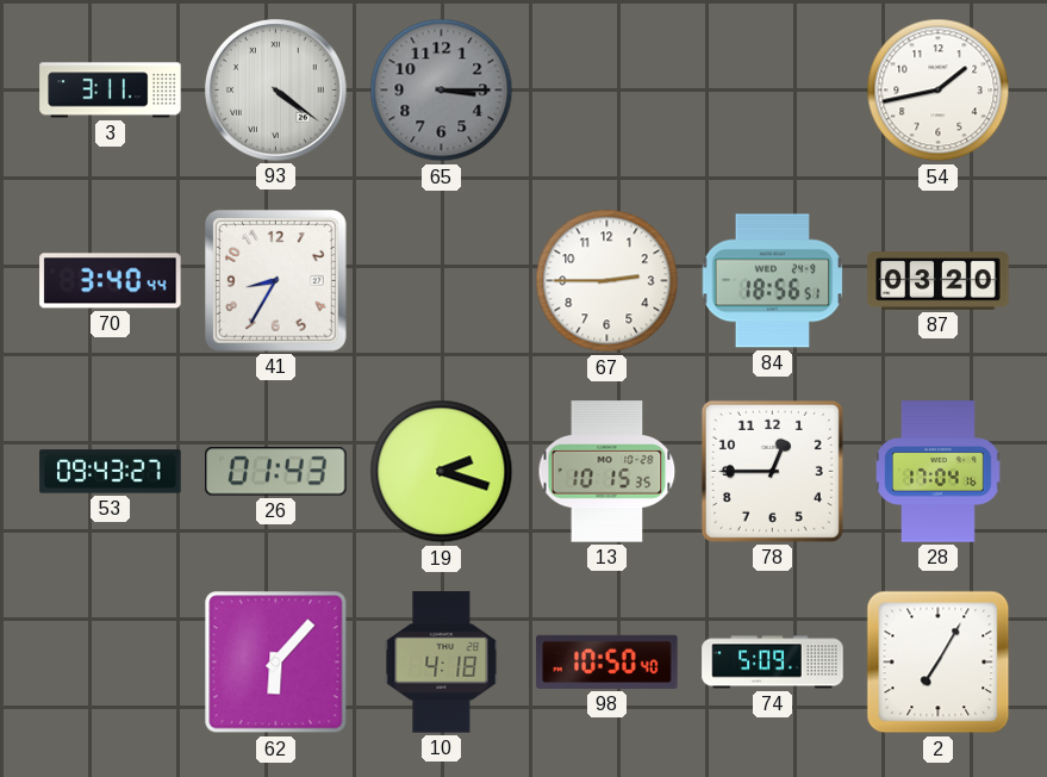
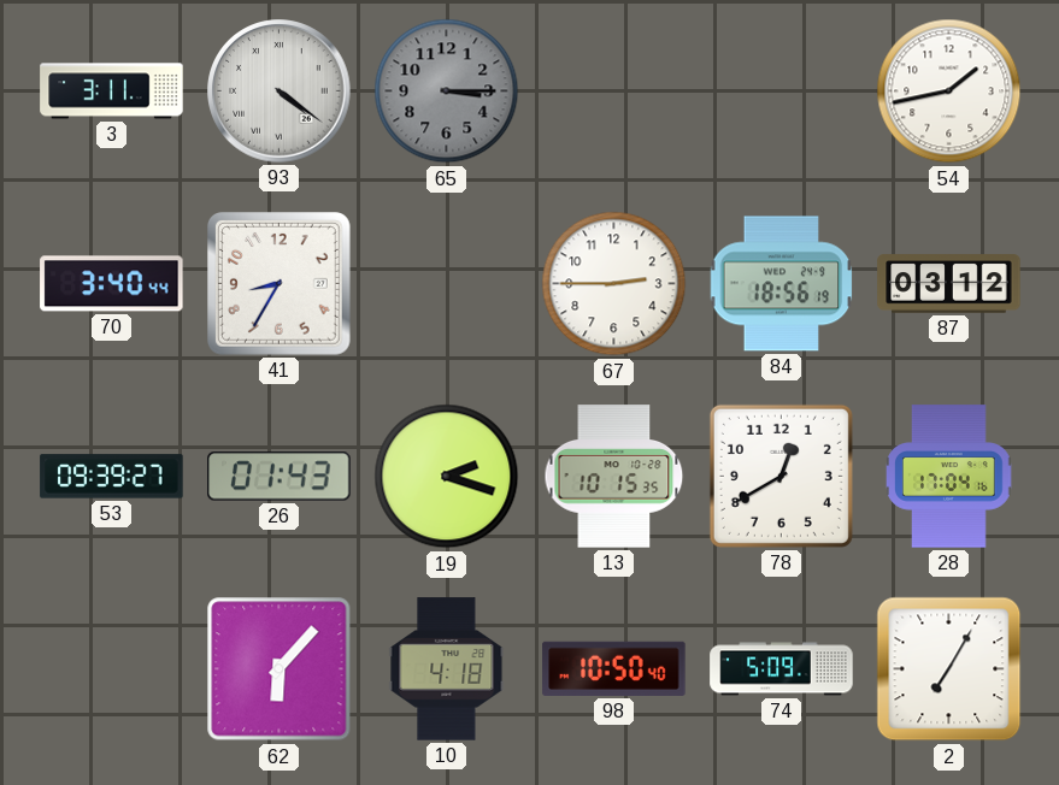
84: 18:56:51 -> 18:56:19 (782, 284)
87: 03:20 -> 03:12 (949, 284)
53: 09:43 -> 09:39 (112, 477)
78: 12:45 -> 12:40 (781, 476)
